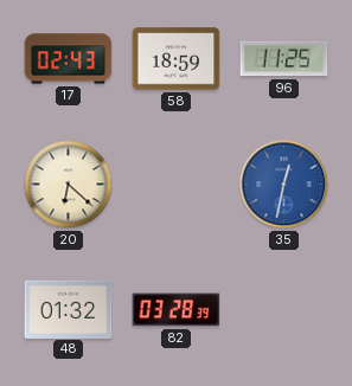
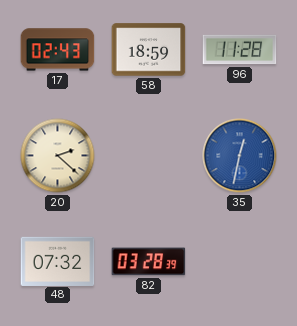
96: 11:25 -> 11:28 (240, 50)
20: 6:22 -> 2:22 (58, 156)
48: 01:32 -> 07:32 (58, 261)
